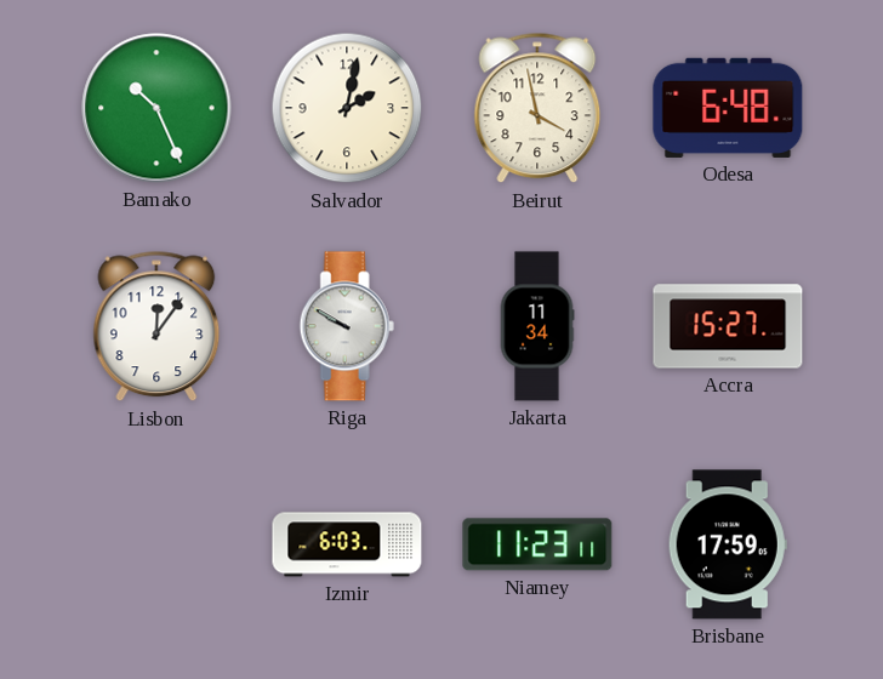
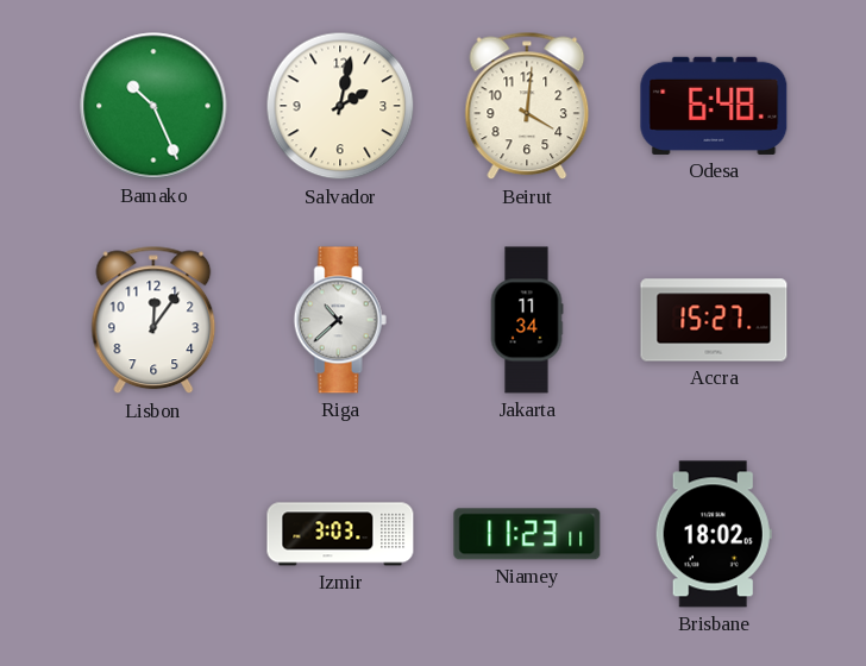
Beirut: 3:58 -> 4:01 (527, 106)
Riga: 9:50 -> 10:38 (340, 320)
Izmir: 6:03 -> 3:03 (340, 534)
Brisbane: 17:59 -> 18:02 (714, 534)
